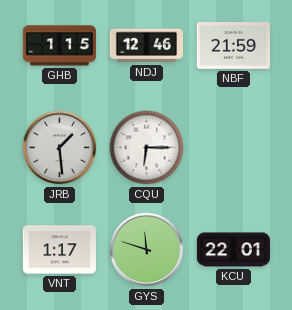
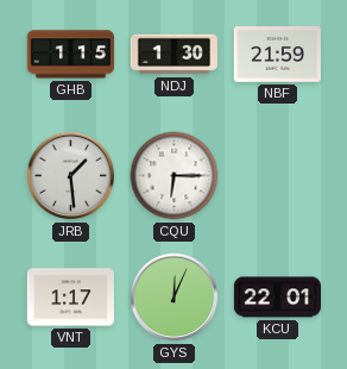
NDJ: 12:46 -> 1:30 (173, 55)
GYS: 11:48 -> 12:04 (175, 298)
